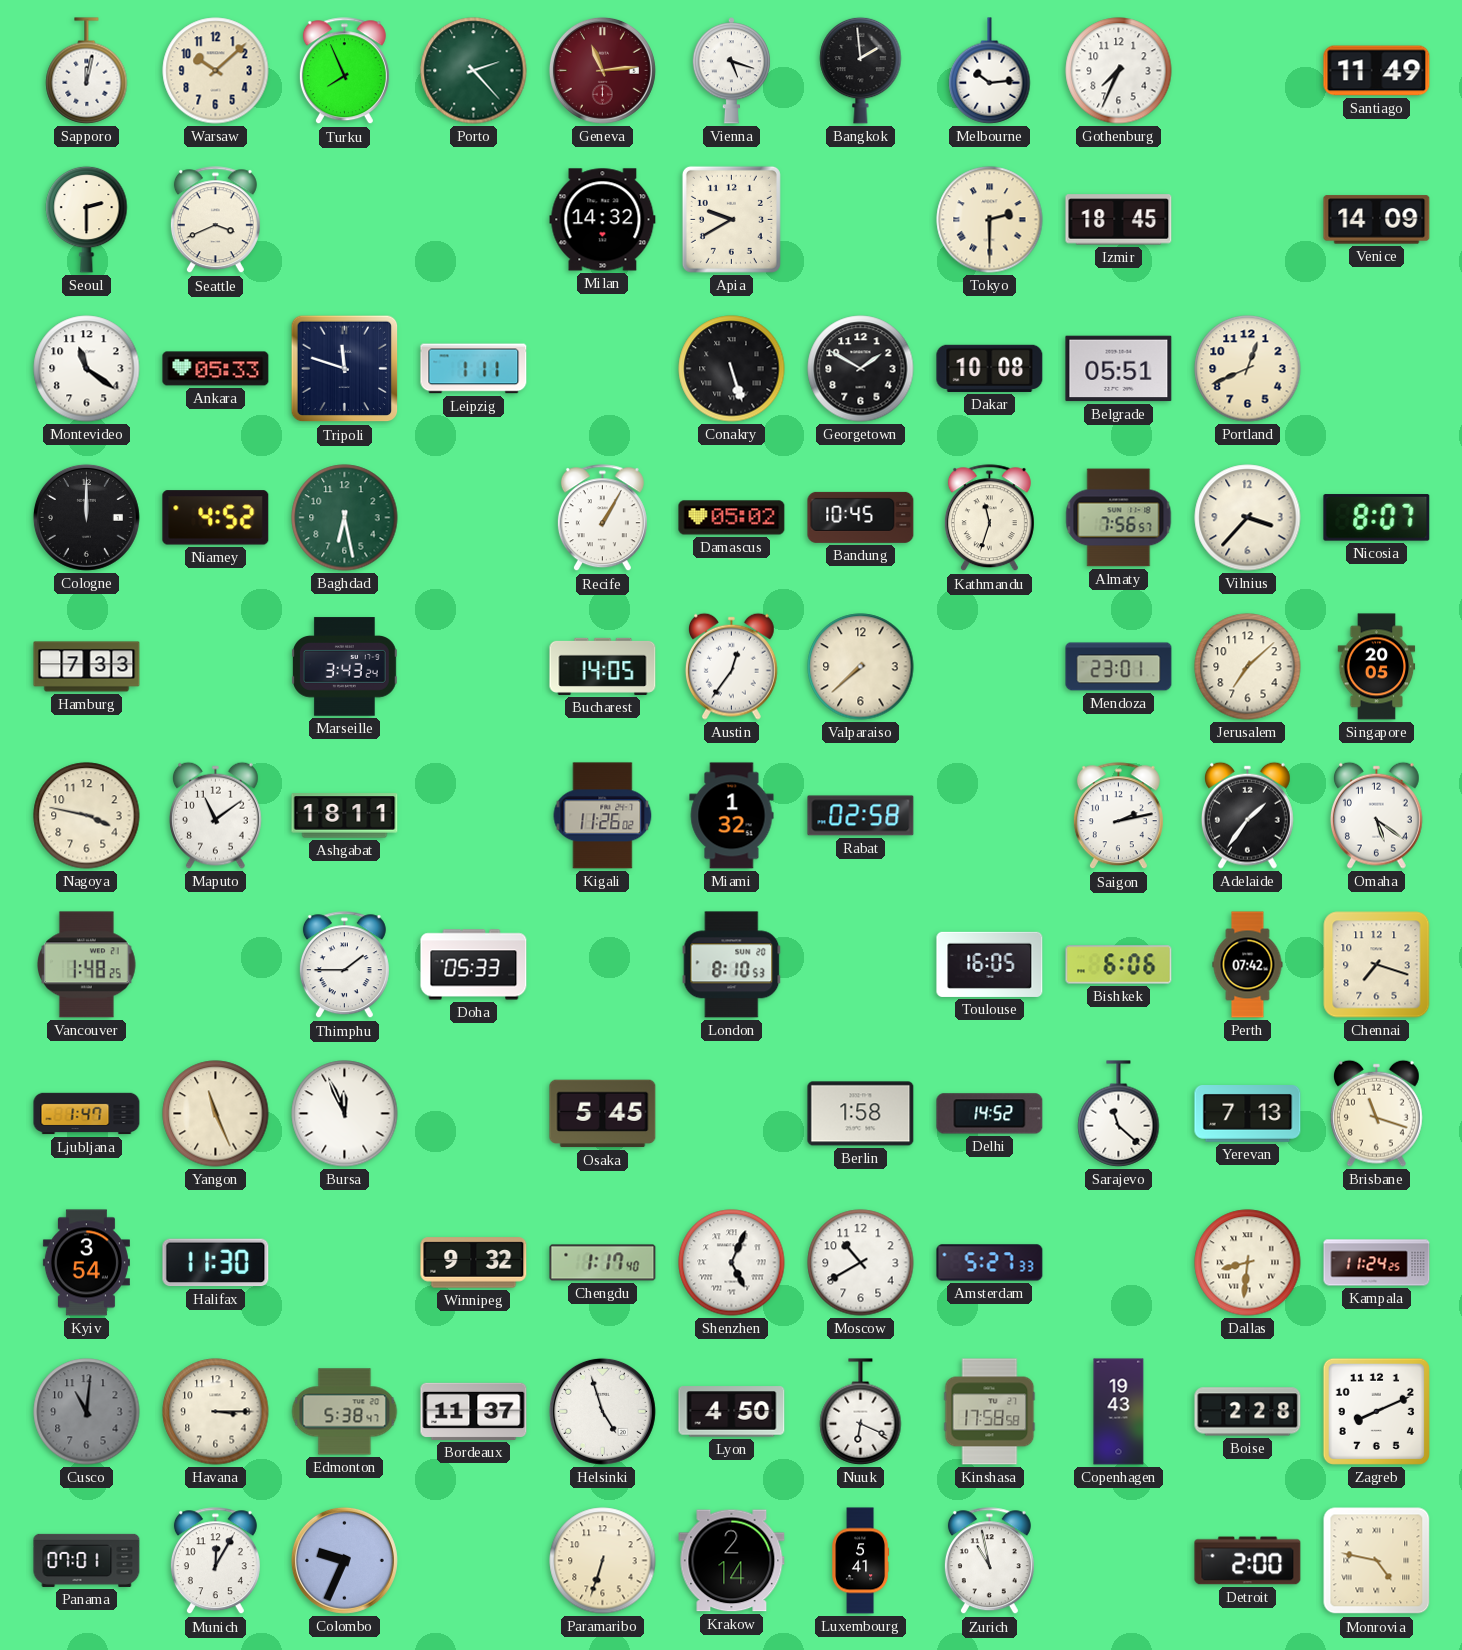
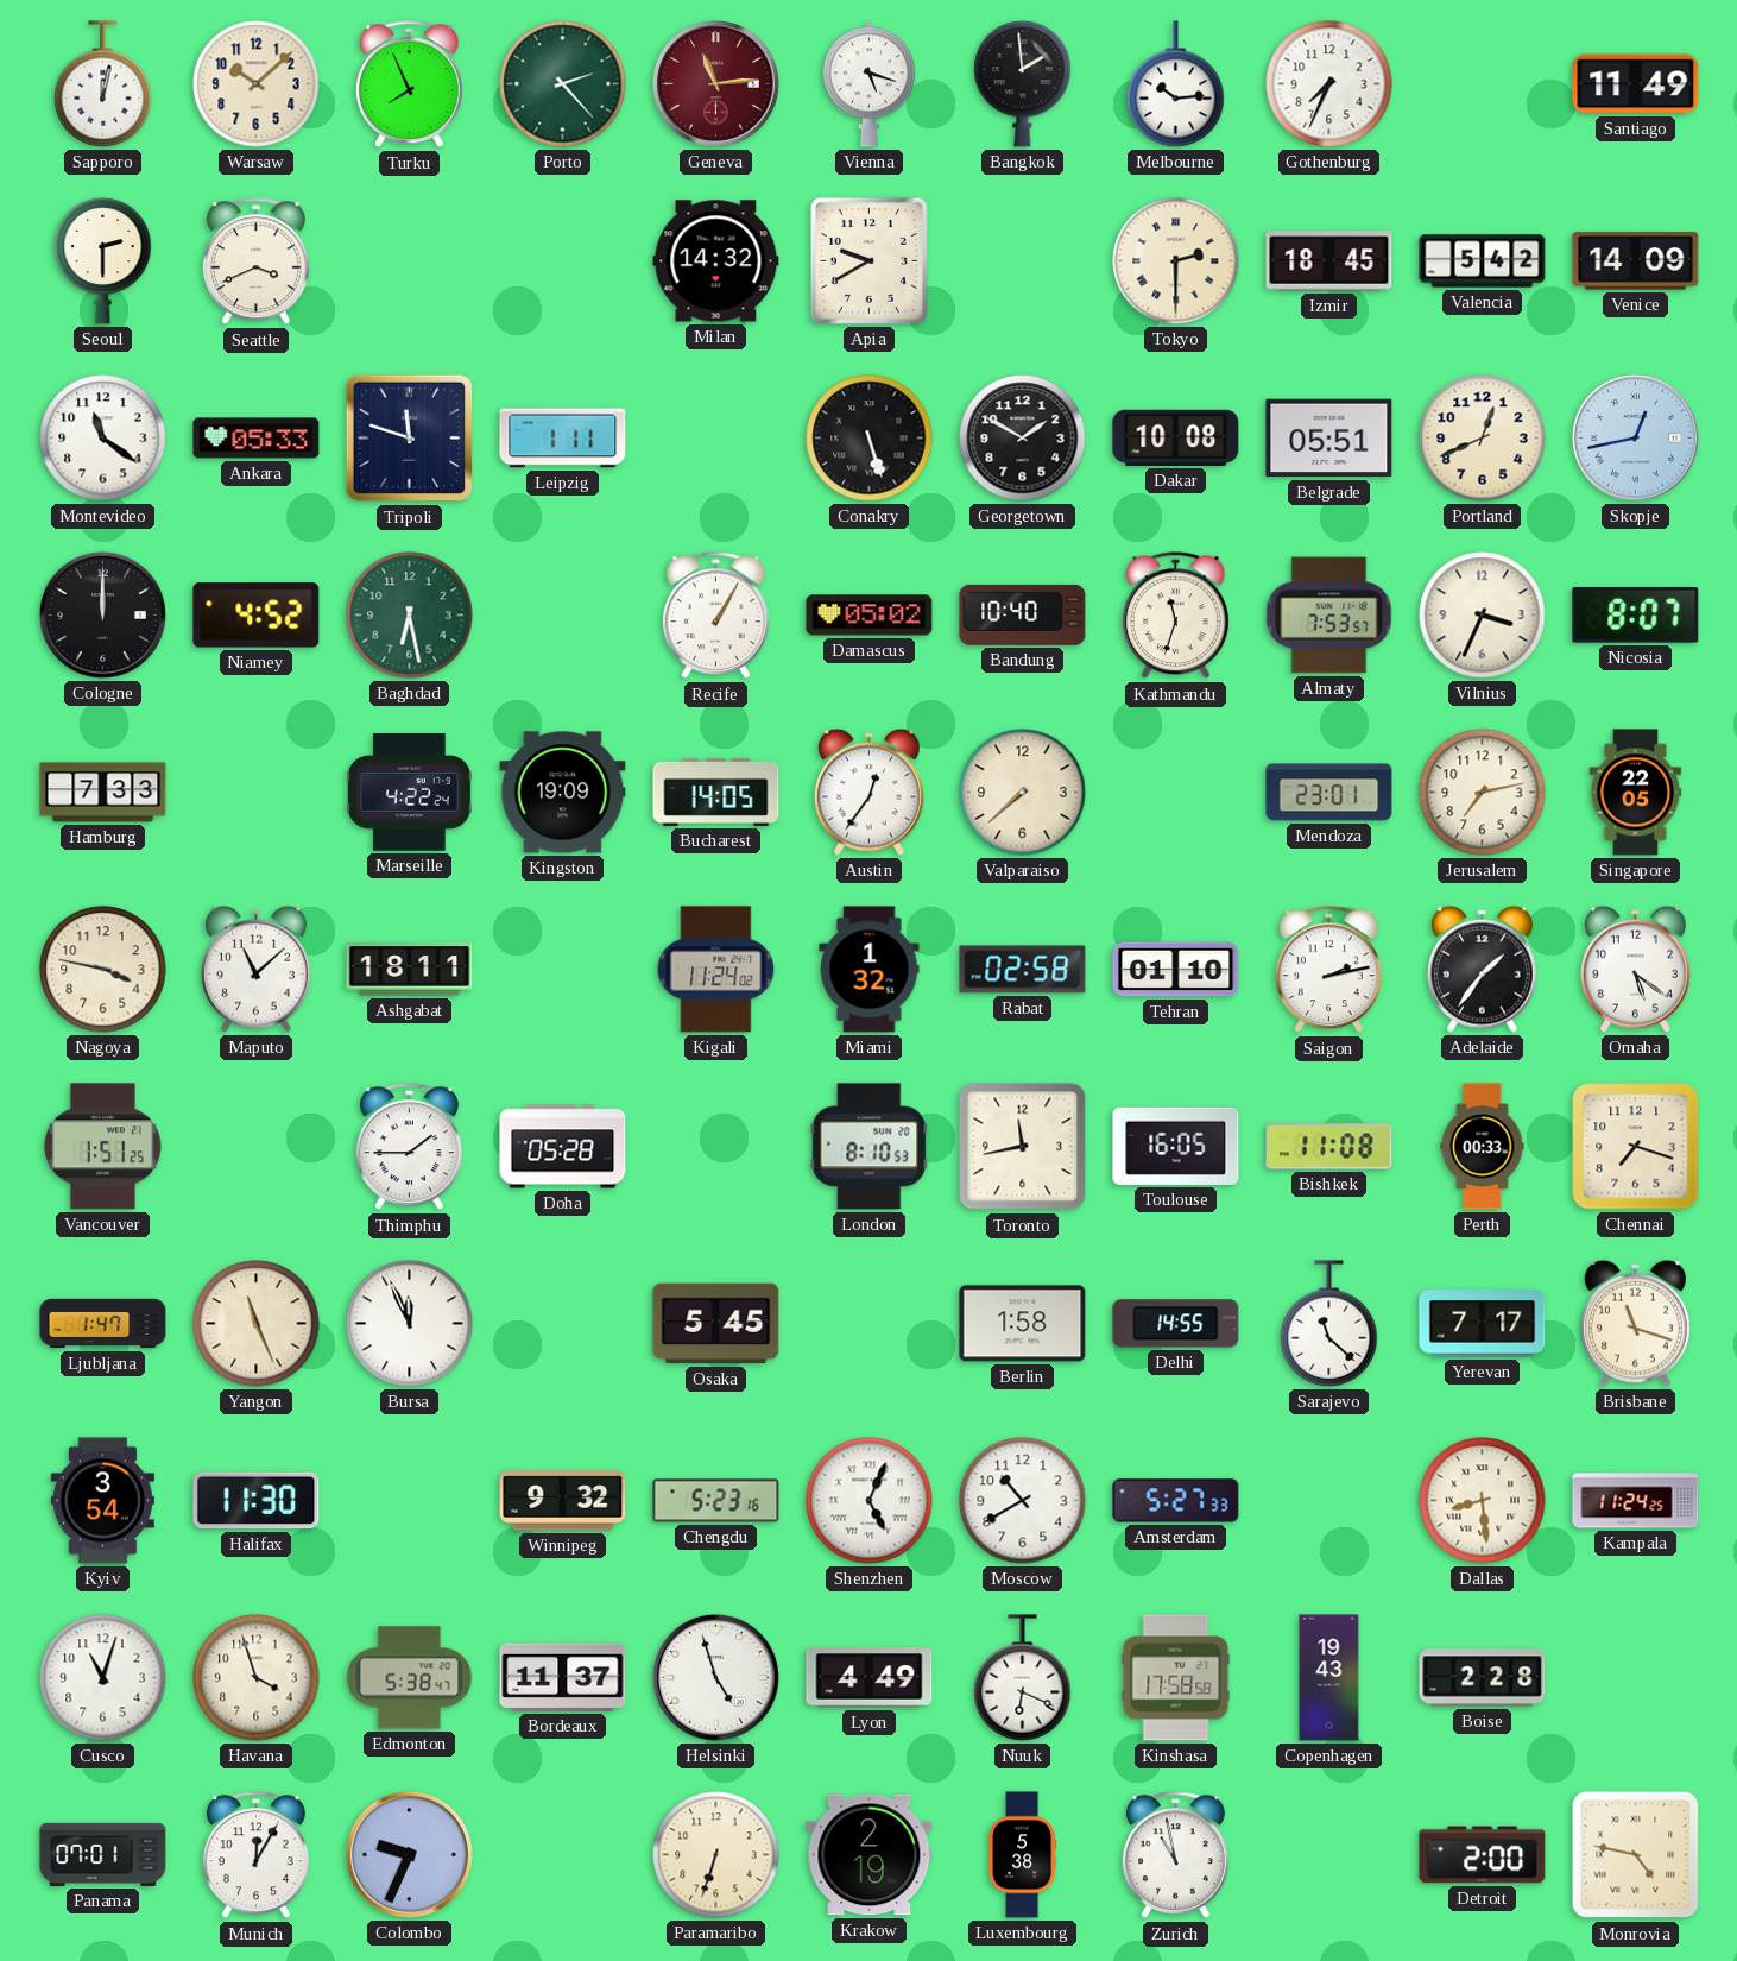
Valencia: none -> 5:42 (1483, 261)
Skopje: none -> 12:43 (1635, 437)
Bandung: 10:45 -> 10:40 (1023, 614)
Almaty: 7:56 -> 7:53 (1329, 616)
Vilnius: 3:37 -> 3:34 (1483, 616)
Marseille: 3:43 -> 4:22 (409, 793)
Kingston: none -> 19:09 (563, 793)
Jerusalem: 7:08 -> 7:13 (1483, 793)
Singapore: 20:05 -> 22:05 (1636, 793)
Maputo: 11:09 -> 11:08 (255, 969)
Kigali: 11:26 -> 11:24 (716, 970)
Tehran: none -> 01:10 (1176, 970)
Vancouver: 1:48 -> 1:51 (102, 1147)
Doha: 05:33 -> 05:28 (563, 1147)
Toronto: none -> 11:43 (1023, 1147)
Bishkek: 6:06 -> 11:08 (1329, 1147)
Perth: 07:42 -> 00:33 (1483, 1147)
Delhi: 14:52 -> 14:55 (1176, 1324)
Yerevan: 7:13 -> 7:17 (1483, 1324)
Chengdu: 1:17 -> 5:23 (716, 1501)
Dallas: 8:31 -> 8:29 (1483, 1501)
Cusco: 11:01 -> 11:03 (103, 1678)
Cusco dial: grey -> white (103, 1678)
Havana: 3:15 -> 3:57 (257, 1678)
Lyon: 4:50 -> 4:49 (870, 1678)
Zagreb: 8:11 -> none (1376, 1411)
Krakow: 2:14 -> 2:19 (870, 1855)
Luxembourg: 5:41 -> 5:38 (1023, 1855)
